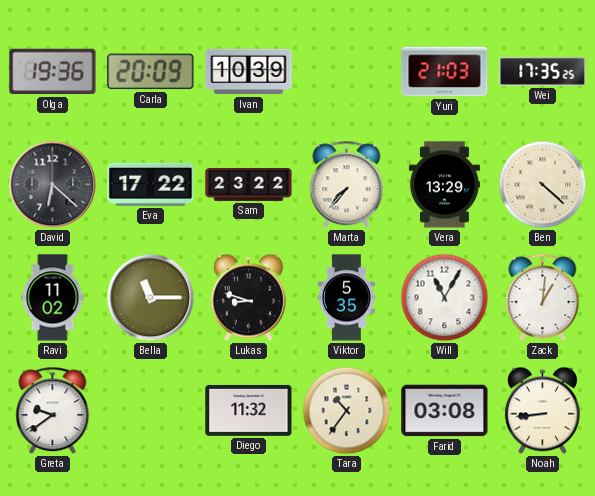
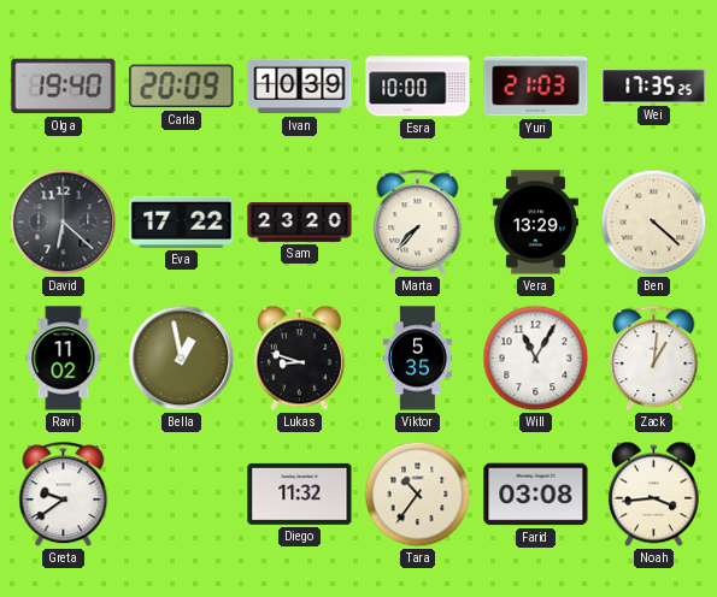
Olga: 19:36 -> 19:40 (64, 87)
Esra: none -> 10:00 (418, 87)
Sam: 23:22 -> 23:20 (300, 221)
Bella: 11:15 -> 12:58 (182, 359)
Noah: 8:44 -> 3:44 (653, 495)
